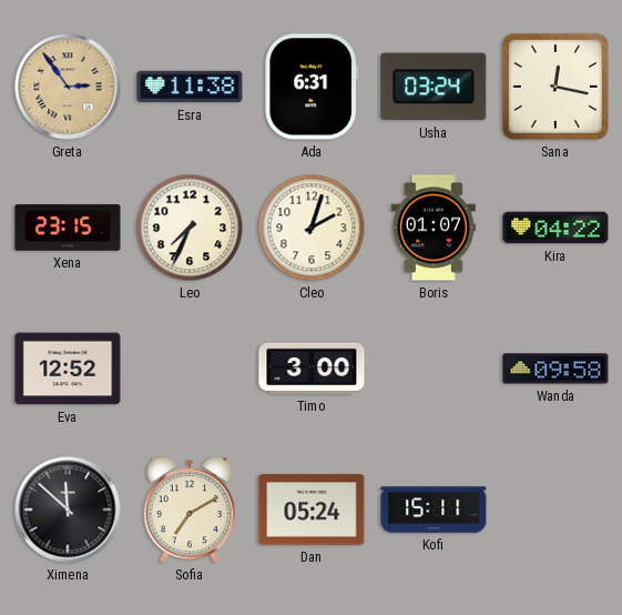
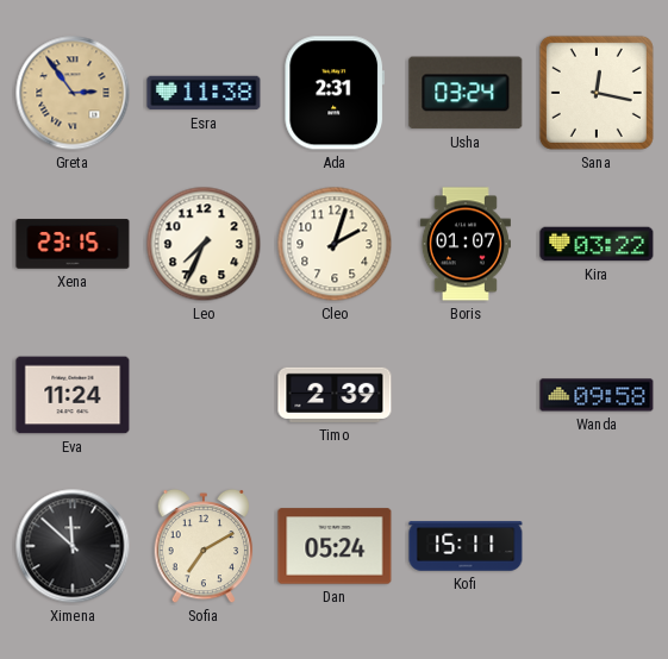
Ada: 6:31 -> 2:31 (335, 93)
Kira: 04:22 -> 03:22 (597, 244)
Eva: 12:52 -> 11:24 (73, 395)
Timo: 3:00 -> 2:39 (335, 395)
